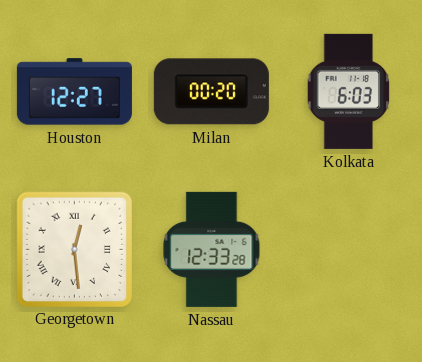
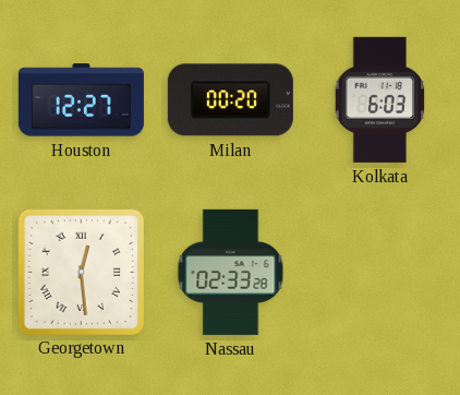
Nassau: 12:33 -> 02:33 (231, 272)
